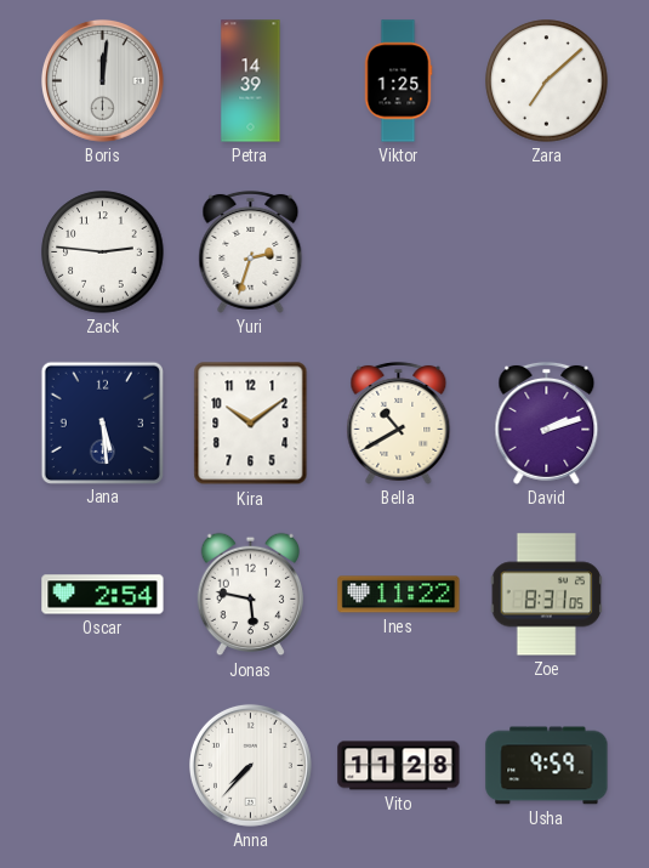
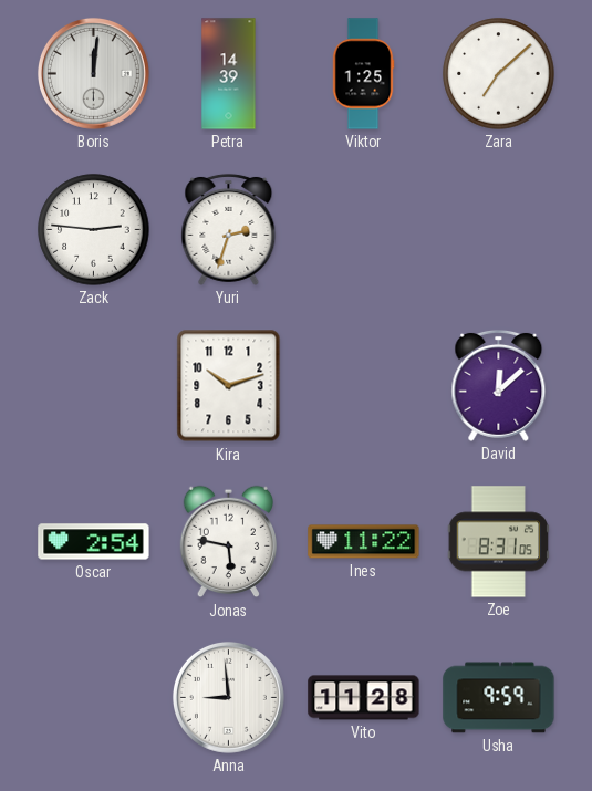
Jana: 5:29 -> none (102, 422)
Kira: 10:09 -> 10:12 (229, 386)
Bella: 10:40 -> none (399, 422)
David: 2:12 -> 12:08 (499, 385)
Anna: 7:37 -> 8:59 (228, 697)
